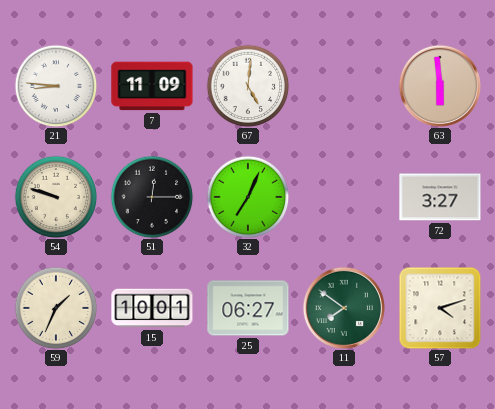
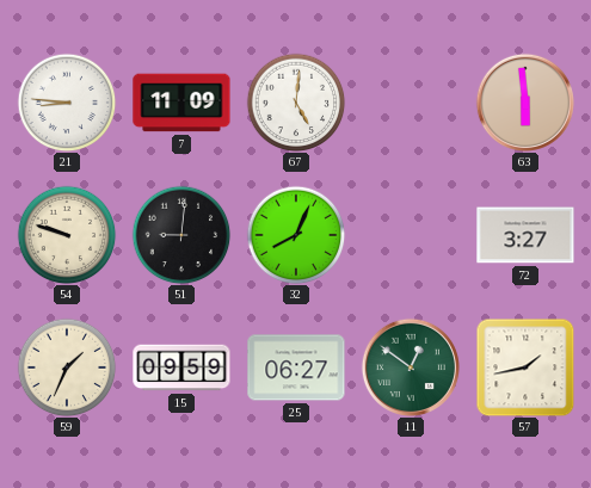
51: 12:15 -> 9:01 (181, 235)
32: 7:04 -> 8:04 (296, 235)
15: 10:01 -> 09:59 (181, 367)
11: 7:51 -> 12:51 (411, 367)
57: 4:12 -> 1:43 (525, 367)
